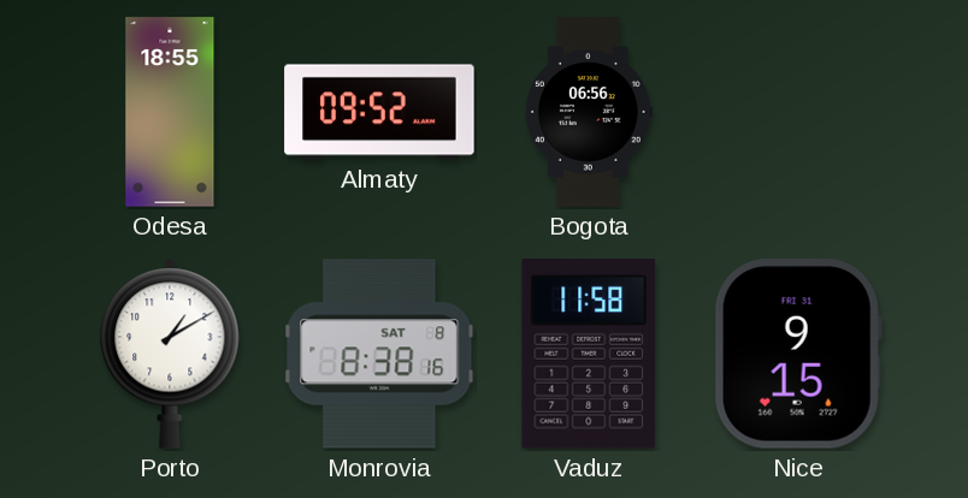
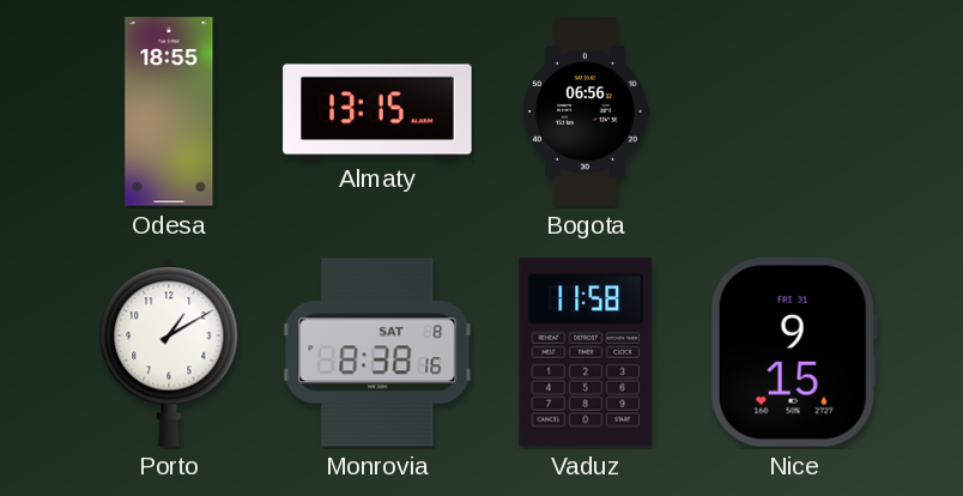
Almaty: 09:52 -> 13:15 (377, 111)
